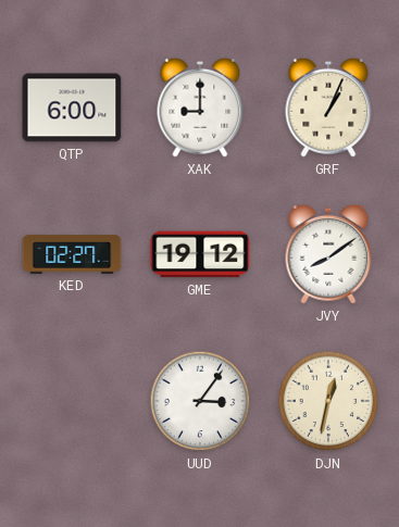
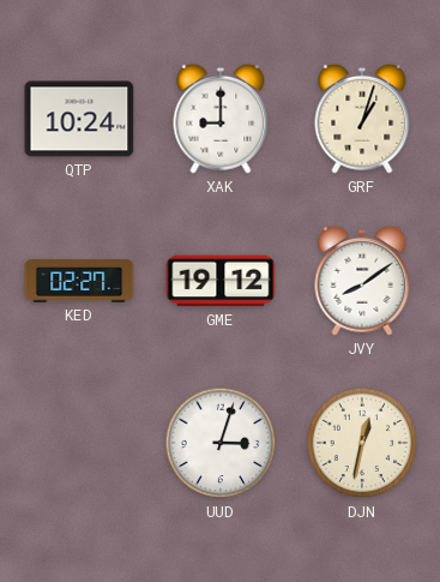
QTP: 6:00 -> 10:24 (79, 119)
GRF: 1:04 -> 1:03 (362, 119)
UUD: 3:06 -> 3:03 (221, 443)
